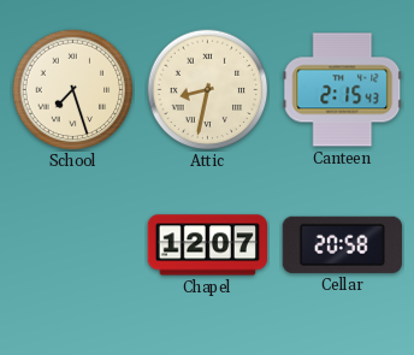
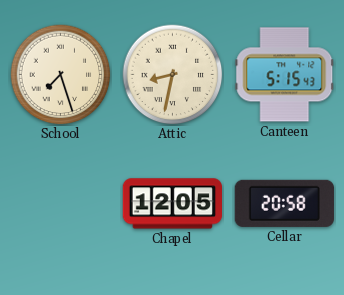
Canteen: 2:15 -> 5:15 (285, 75)
Chapel: 12:07 -> 12:05 (172, 204)
